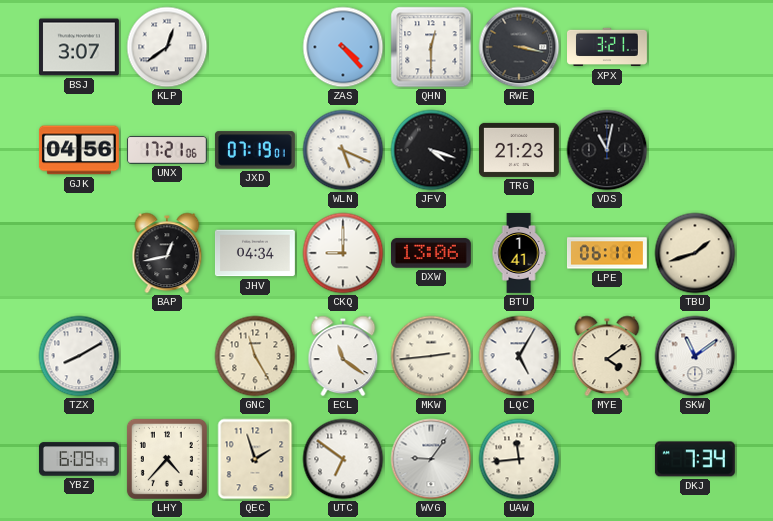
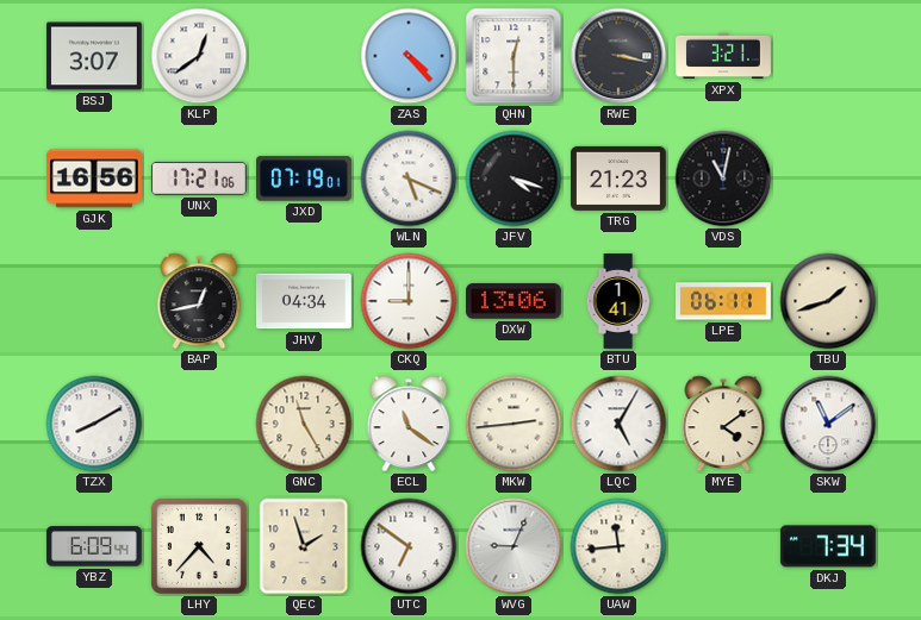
GJK: 04:56 -> 16:56 (94, 179)
WVG: 9:06 -> 9:04 (514, 546)
